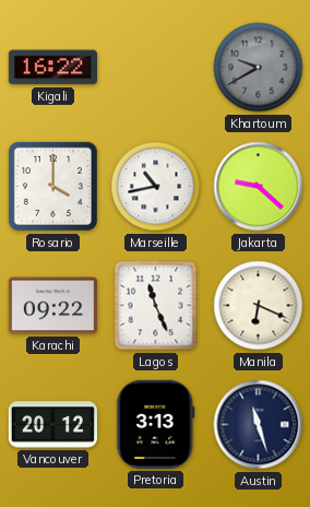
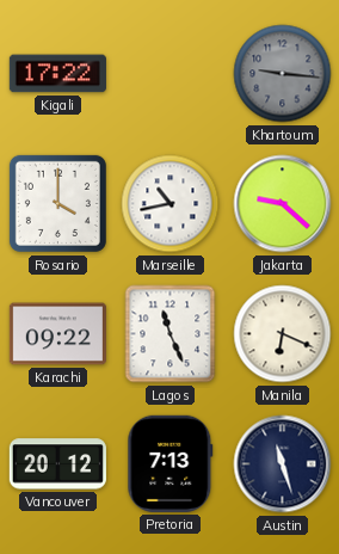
Kigali: 16:22 -> 17:22 (57, 74)
Khartoum: 9:40 -> 9:16 (283, 74)
Pretoria: 3:13 -> 7:13 (171, 463)
